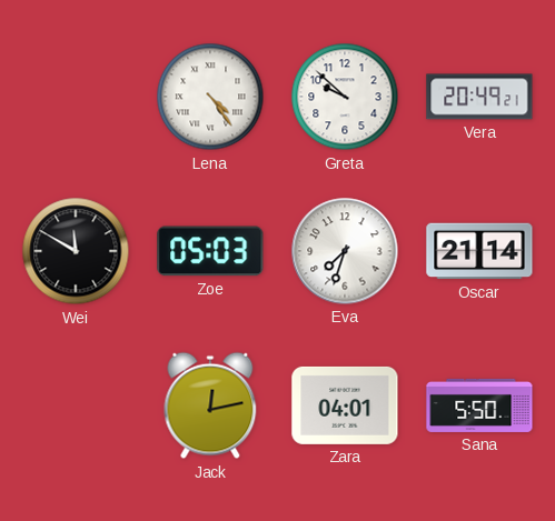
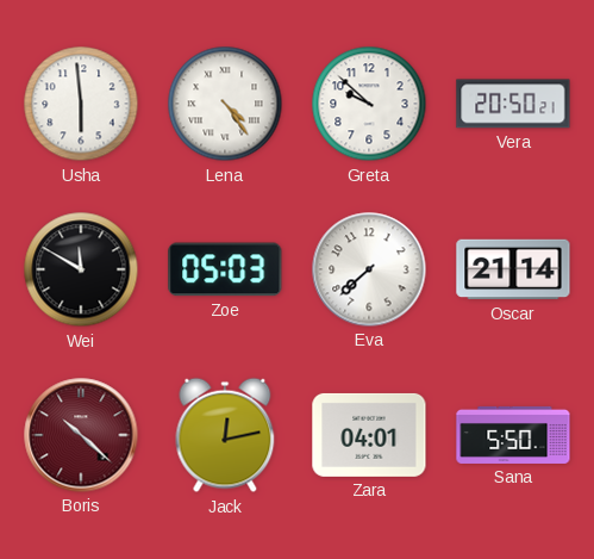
Usha: none -> 5:59 (81, 104)
Vera: 20:49 -> 20:50 (513, 104)
Eva: 7:33 -> 7:38 (369, 269)
Boris: none -> 10:22 (81, 435)
